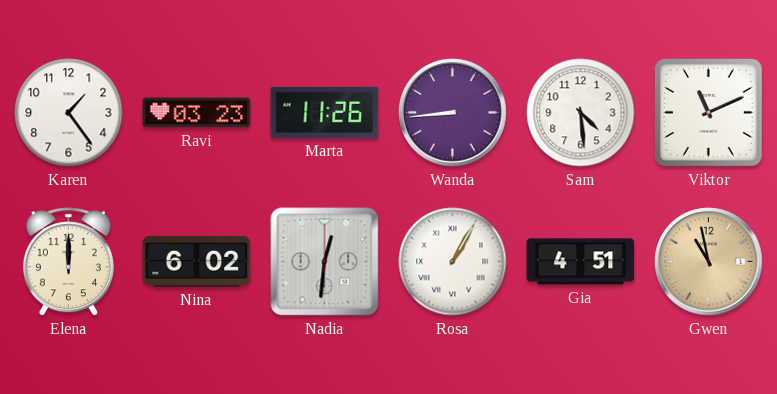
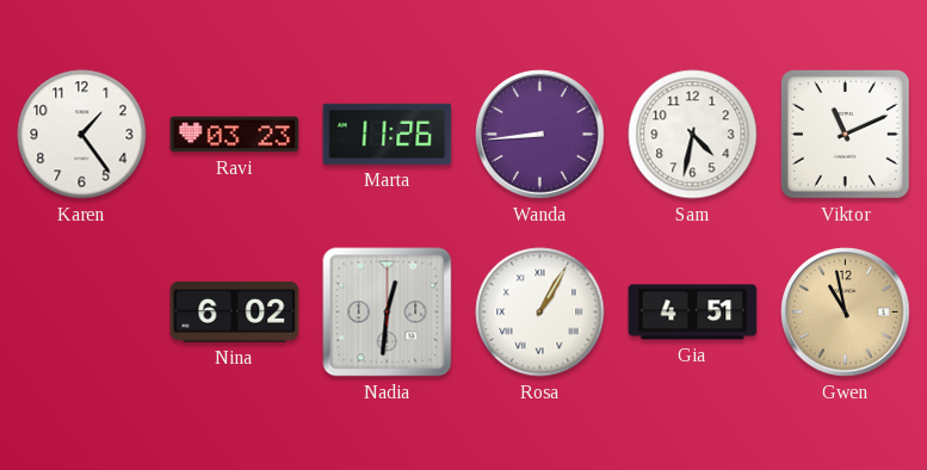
Sam: 4:29 -> 4:32 (693, 135)
Elena: 12:00 -> none (68, 262)
